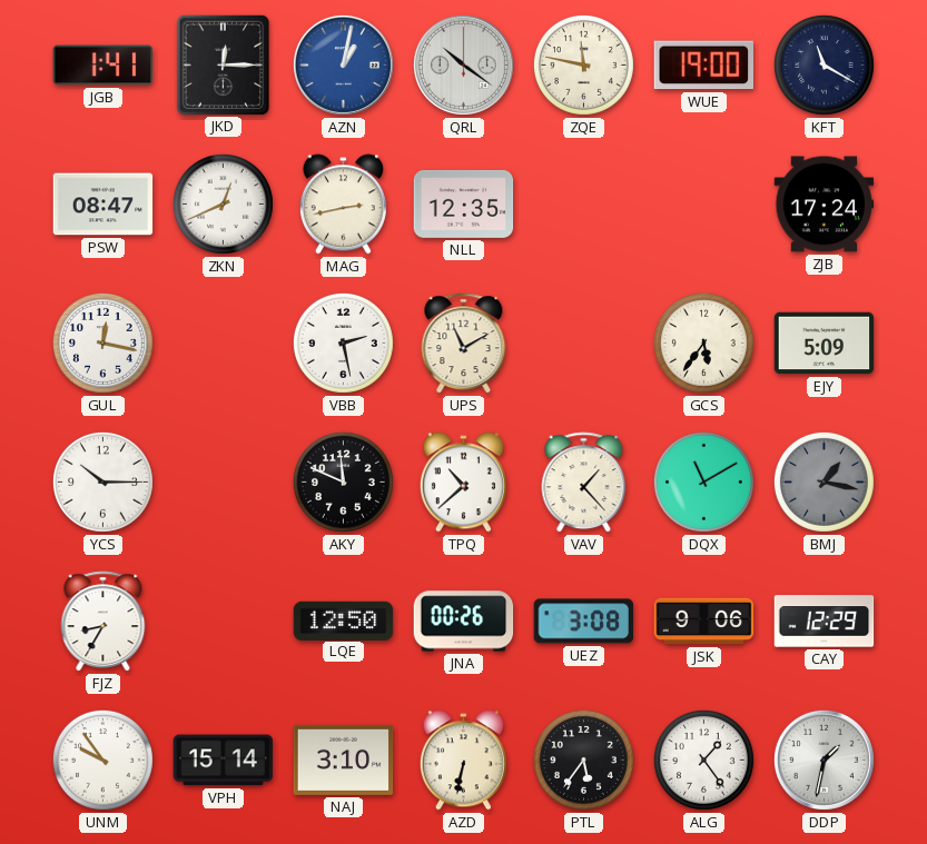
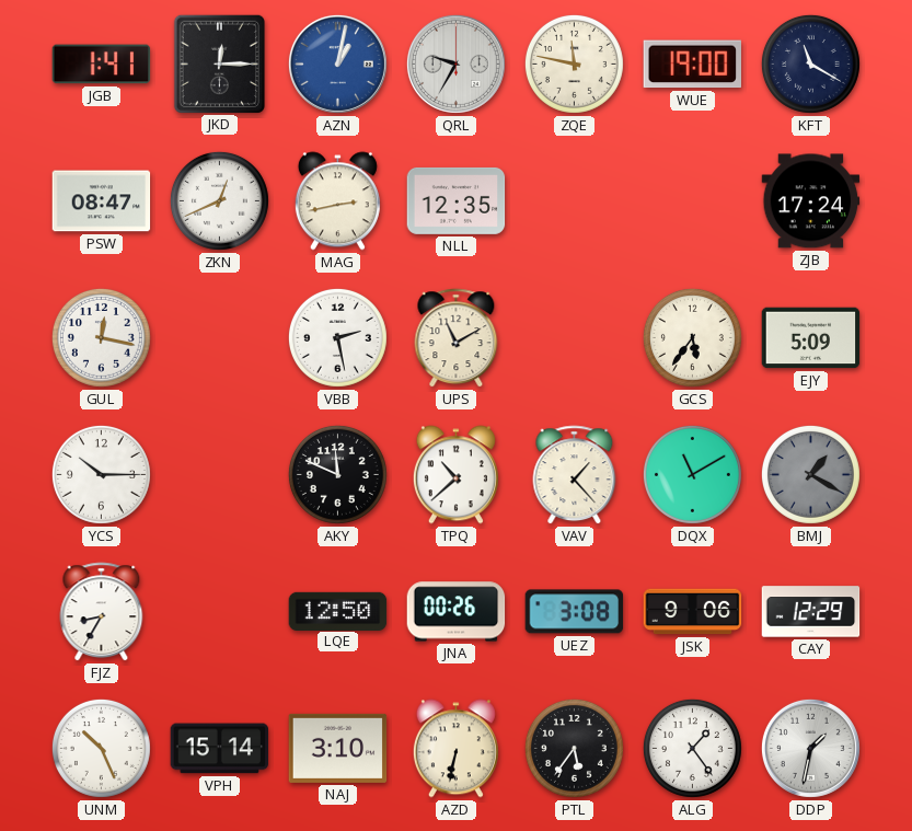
QRL: 10:21 -> 9:35 (455, 64)
BMJ: 1:17 -> 1:20 (810, 474)
UNM: 9:54 -> 10:26 (101, 748)
